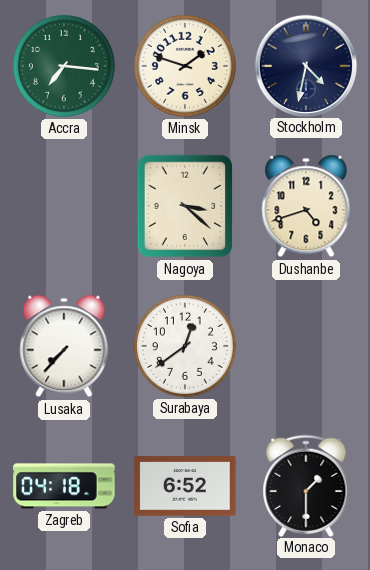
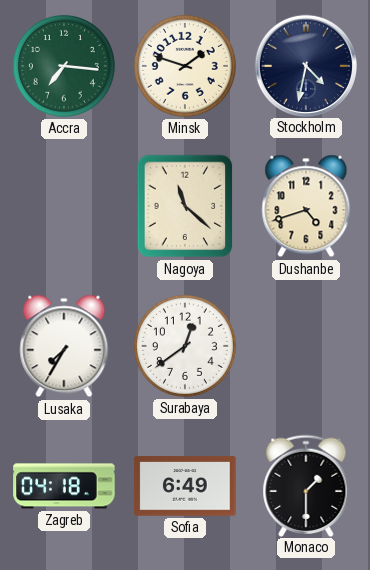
Nagoya: 3:22 -> 11:22 (185, 206)
Lusaka: 7:37 -> 7:35 (64, 346)
Sofia: 6:52 -> 6:49 (185, 486)
